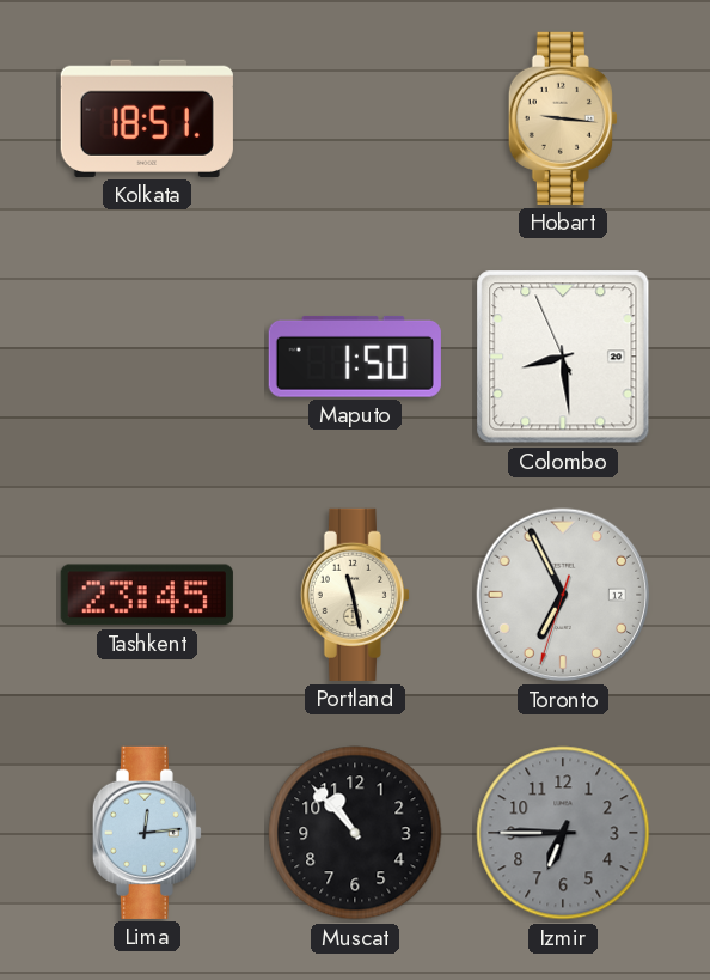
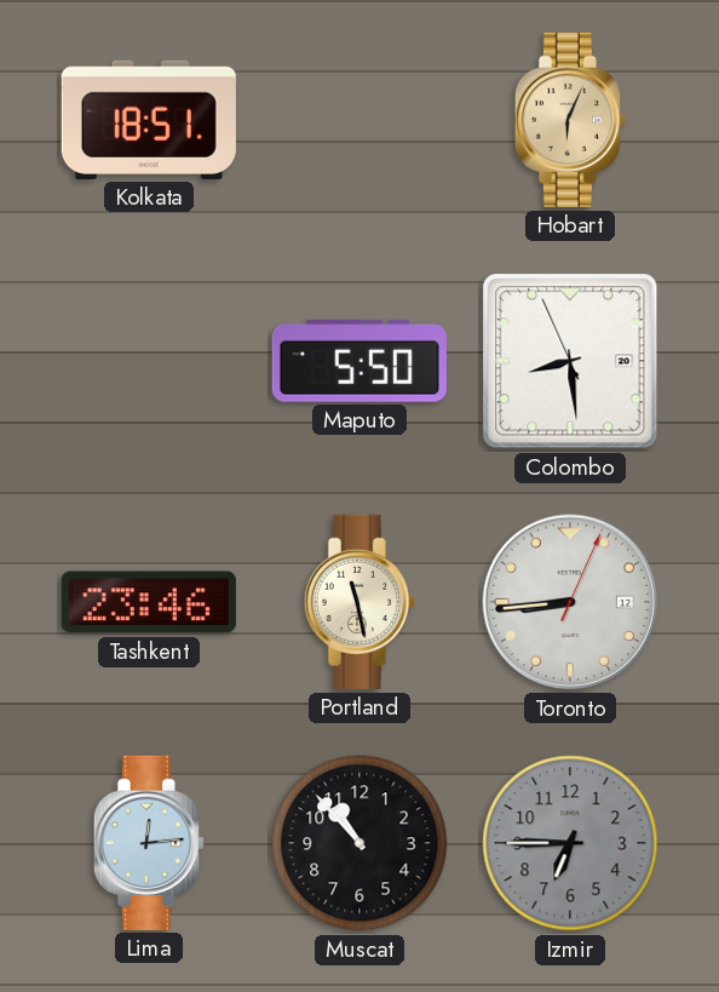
Hobart: 9:16 -> 6:04 (570, 120)
Maputo: 1:50 -> 5:50 (359, 361)
Tashkent: 23:45 -> 23:46 (149, 602)
Toronto: 6:55 -> 8:44 (570, 602)
